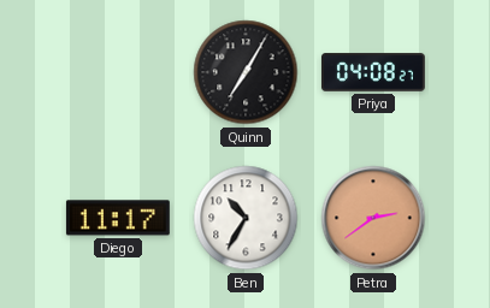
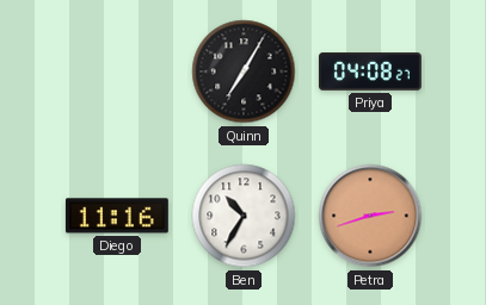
Diego: 11:17 -> 11:16 (117, 216)
Petra: 2:39 -> 2:42 (370, 216)
